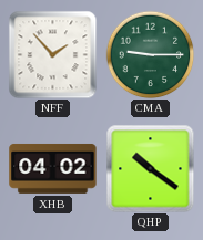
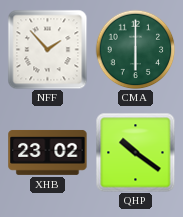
CMA: 9:15 -> 6:00 (135, 49)
XHB: 04:02 -> 23:02 (48, 152)
